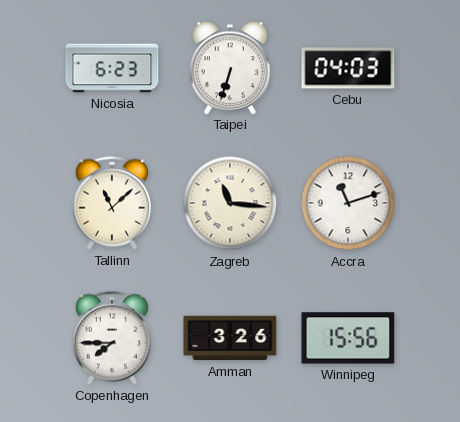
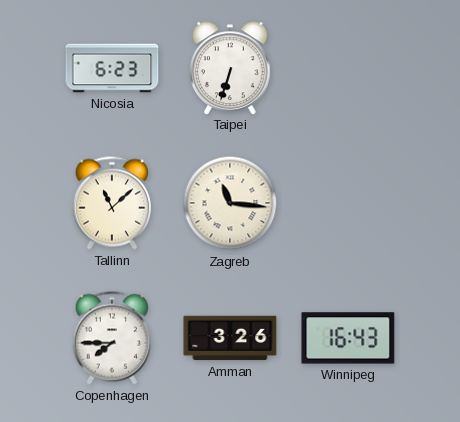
Cebu: 04:03 -> none (348, 68)
Accra: 11:12 -> none (348, 203)
Winnipeg: 15:56 -> 16:43 (348, 338)
